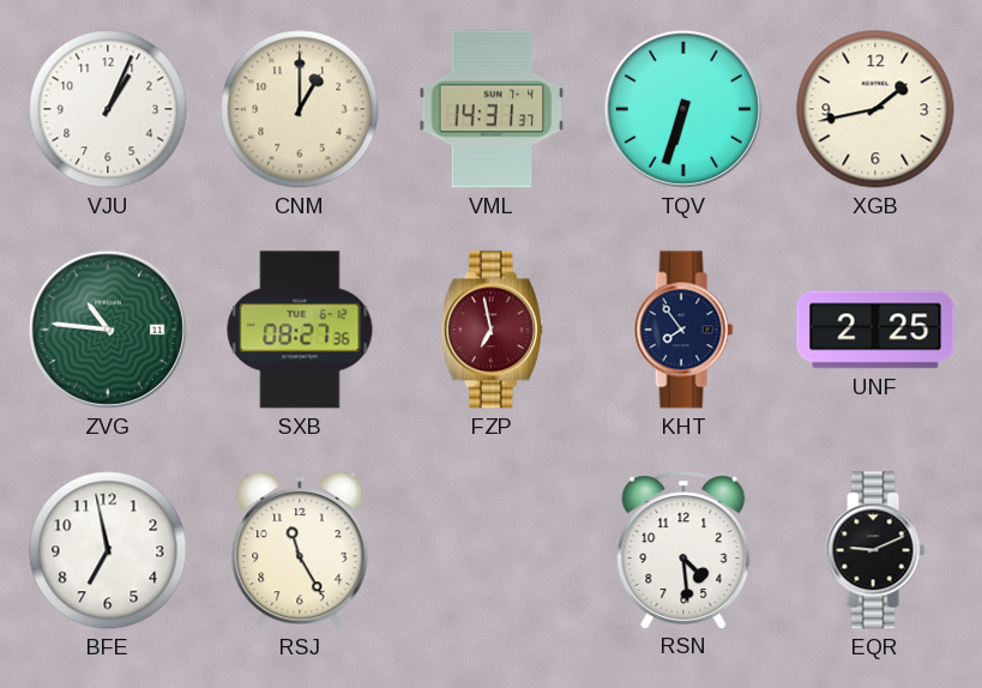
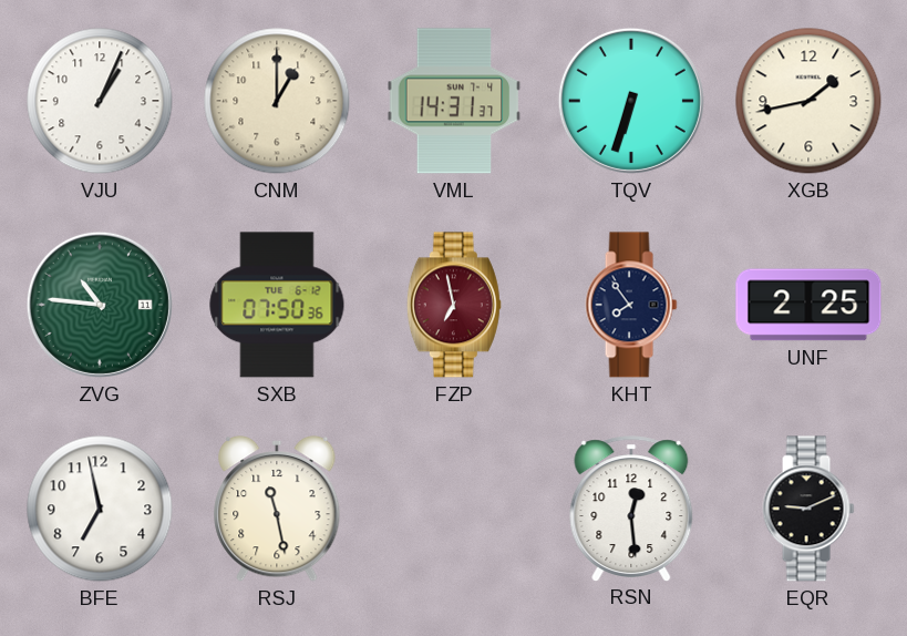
SXB: 08:27 -> 07:50 (277, 305)
RSJ: 11:25 -> 11:28 (277, 509)
RSN: 4:29 -> 12:29 (631, 509)
